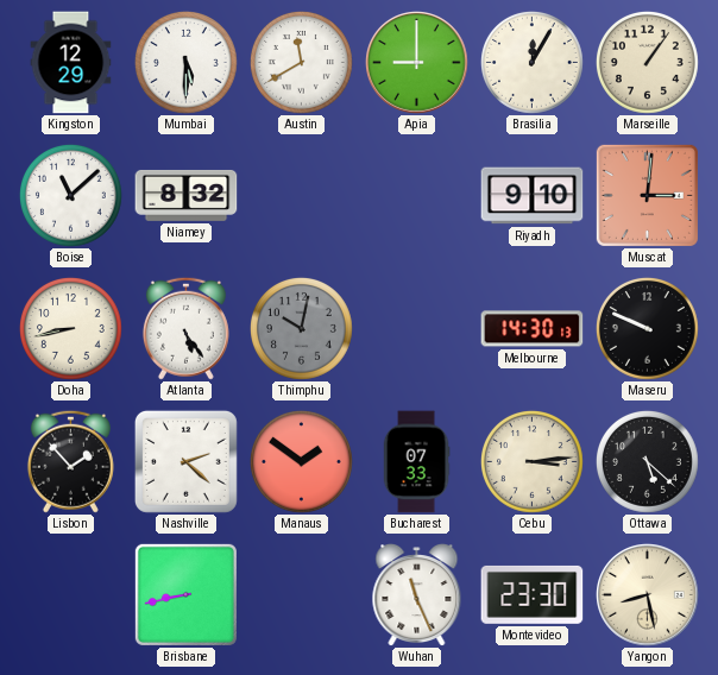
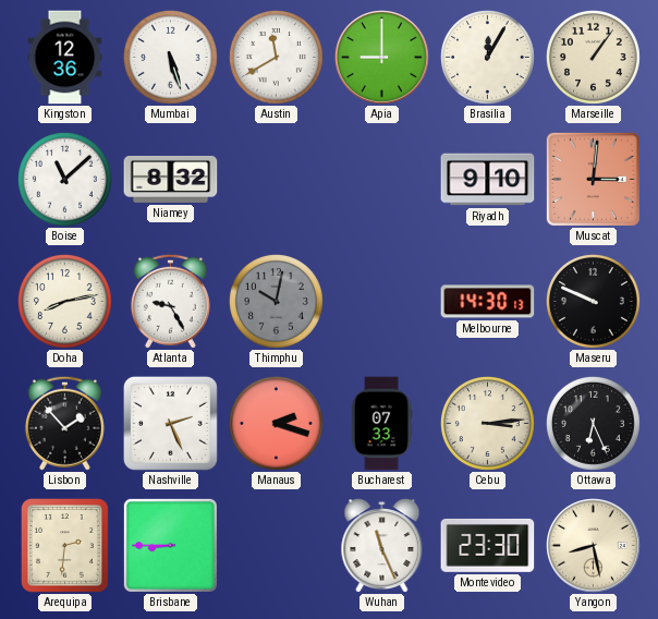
Kingston: 12:29 -> 12:36 (65, 58)
Mumbai: 5:30 -> 5:27 (170, 57)
Doha: 8:43 -> 8:13 (64, 301)
Atlanta: 5:24 -> 9:25 (170, 301)
Nashville: 2:22 -> 2:26 (170, 423)
Manaus: 1:51 -> 2:18 (276, 423)
Ottawa: 5:22 -> 6:26 (593, 423)
Arequipa: none -> 2:31 (65, 546)
Brisbane: 8:43 -> 8:45 (170, 545)
